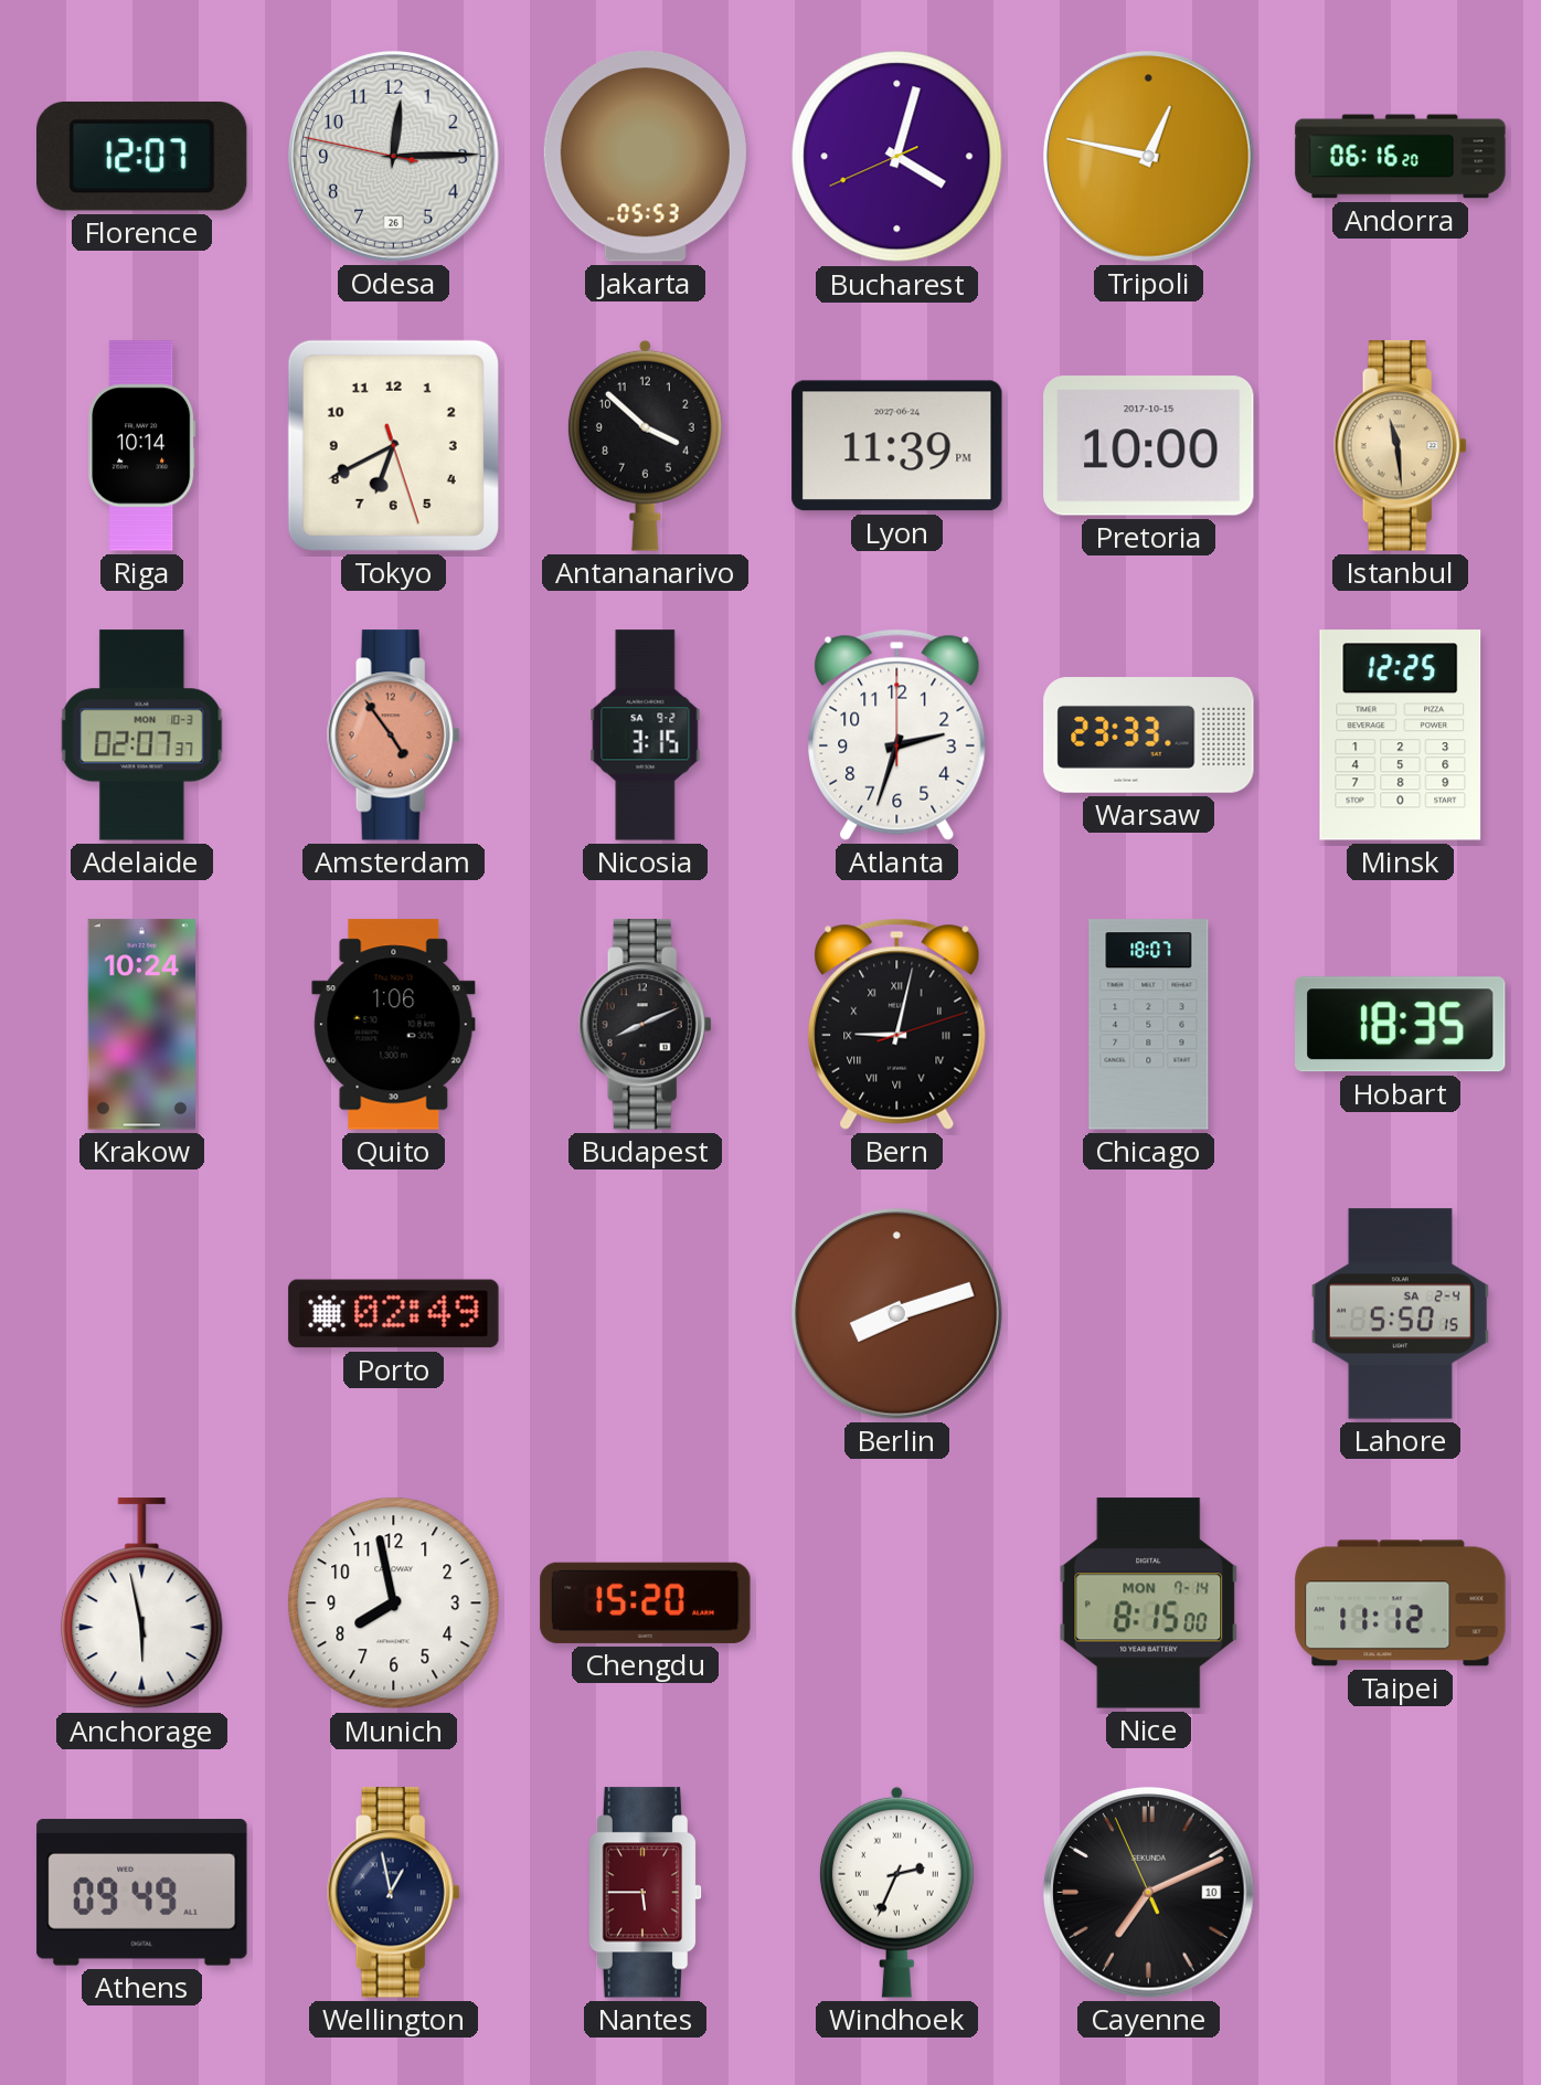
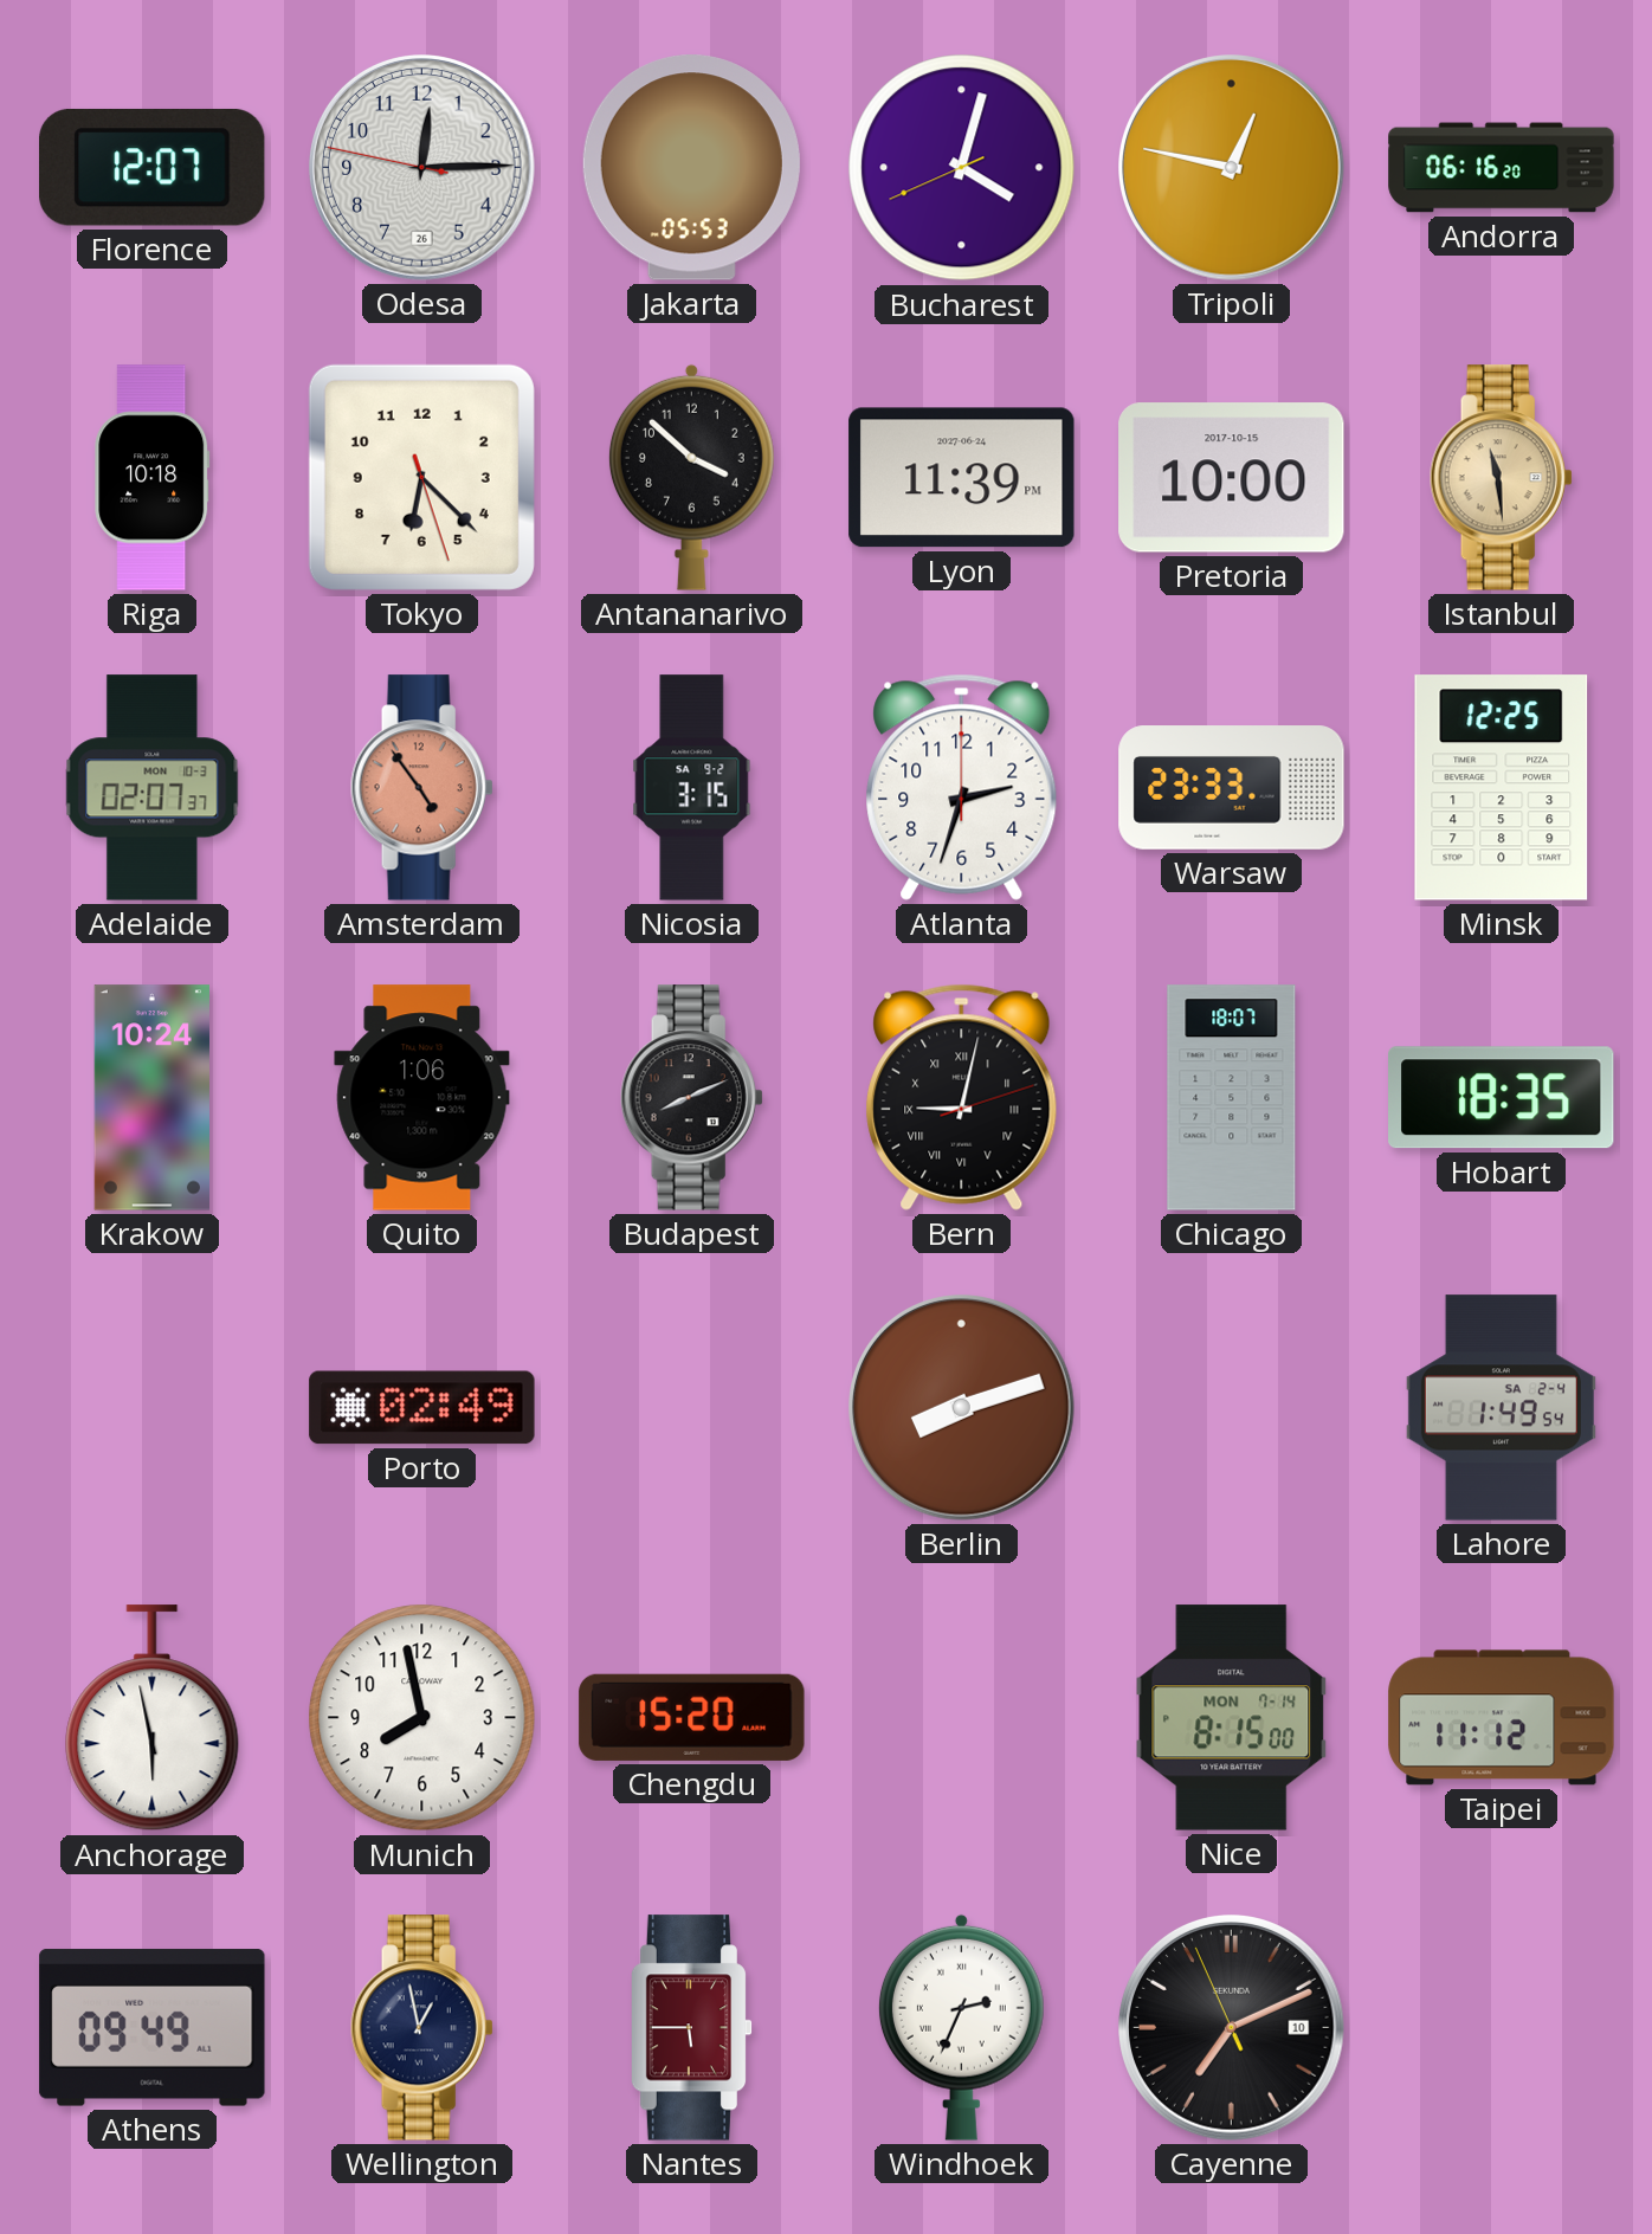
Riga: 10:14 -> 10:18 (153, 478)
Tokyo: 6:40 -> 6:22 (421, 477)
Lahore: 5:50 -> 1:49 (1501, 1408)
